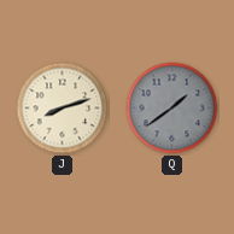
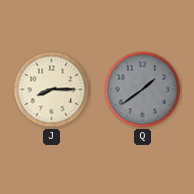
J: 8:12 -> 8:15 (52, 90)
